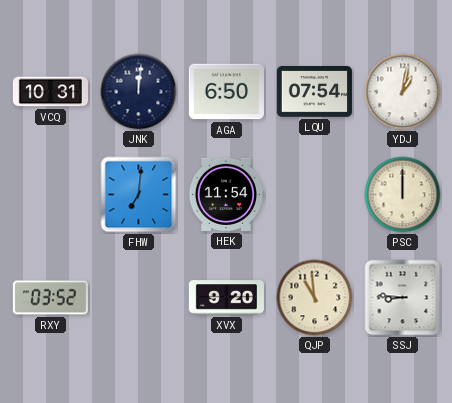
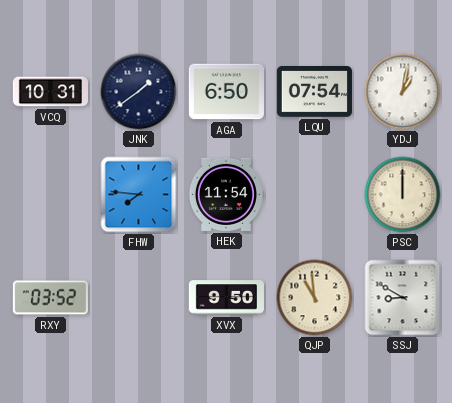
JNK: 12:01 -> 1:39 (139, 92)
FHW: 7:01 -> 7:46 (139, 195)
XVX: 9:20 -> 9:50 (226, 298)
SSJ: 8:46 -> 8:50 (403, 298)
